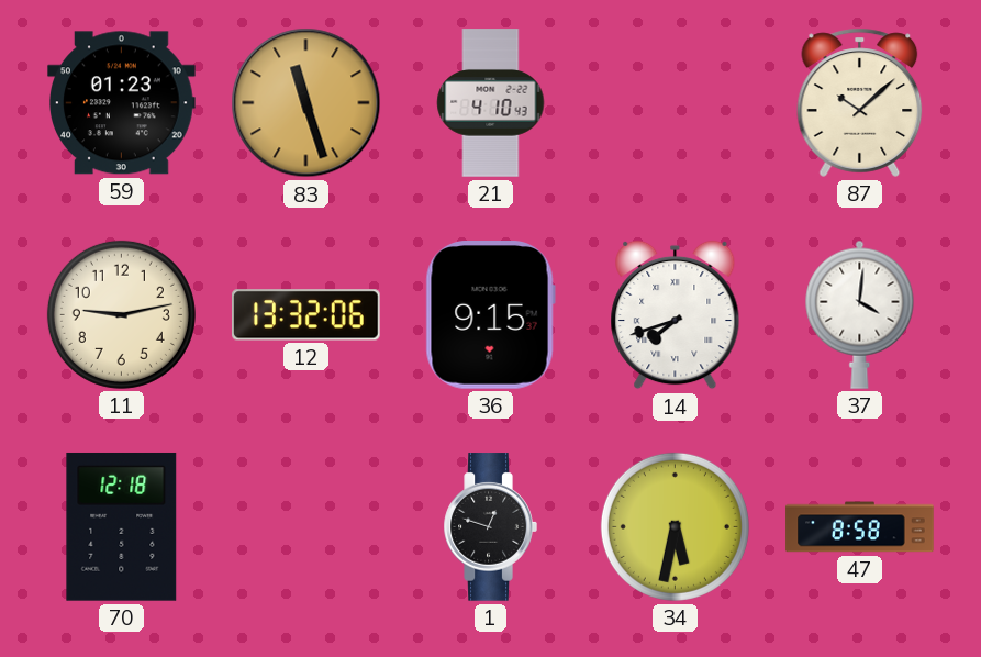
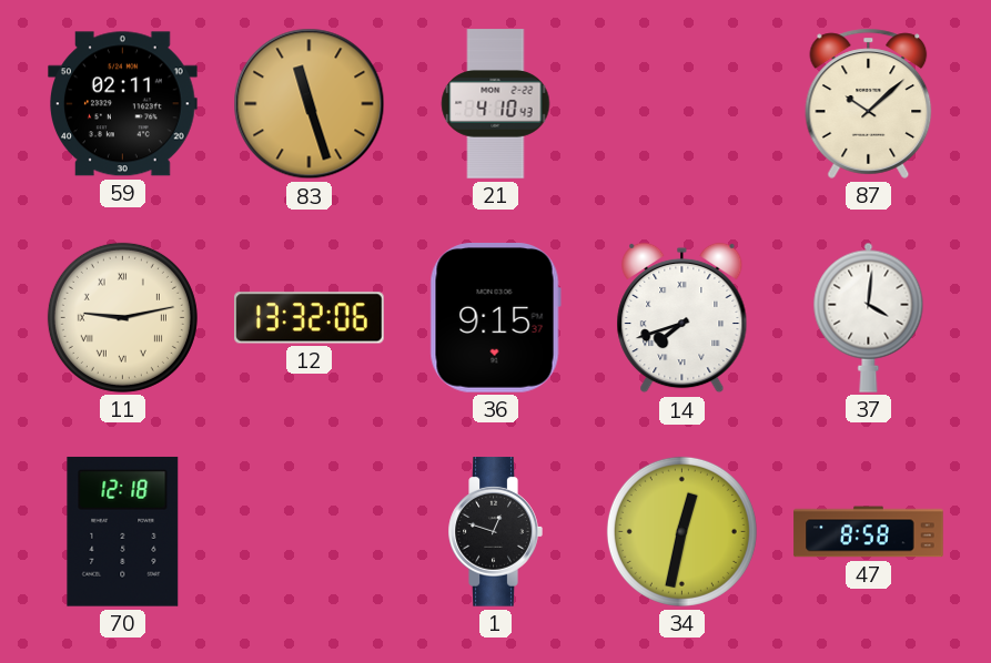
59: 01:23 -> 02:11 (123, 104)
11 numerals: Arabic -> Roman (122, 317)
34: 5:32 -> 12:32 (681, 531)
